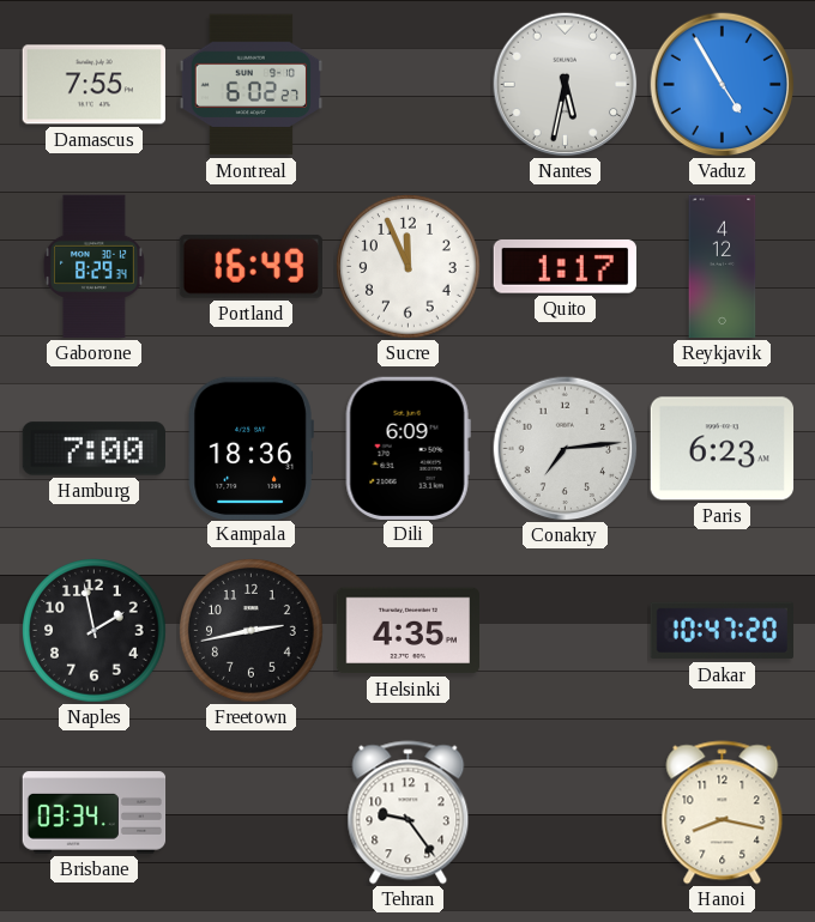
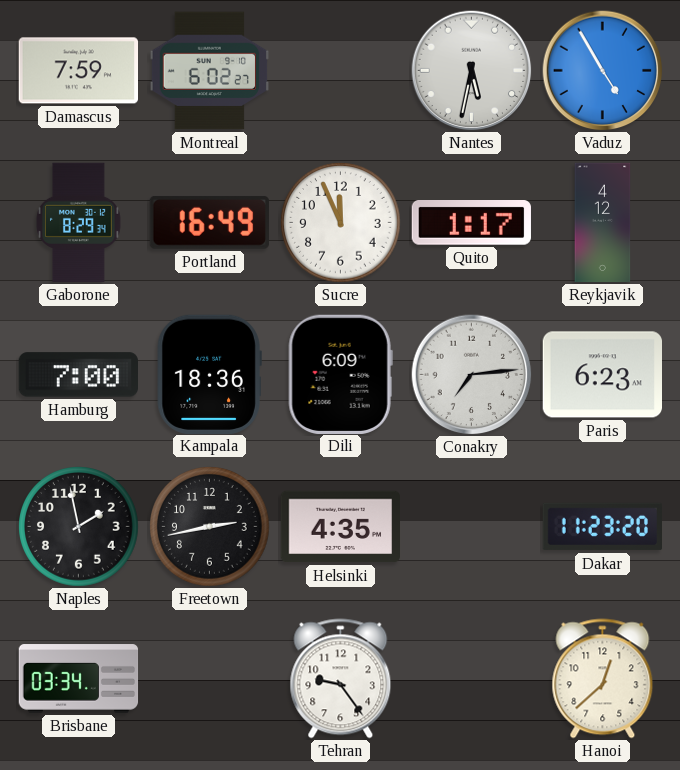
Damascus: 7:55 -> 7:59 (78, 71)
Dakar: 10:47 -> 11:23 (602, 527)
Hanoi: 8:17 -> 12:38 (603, 679)
